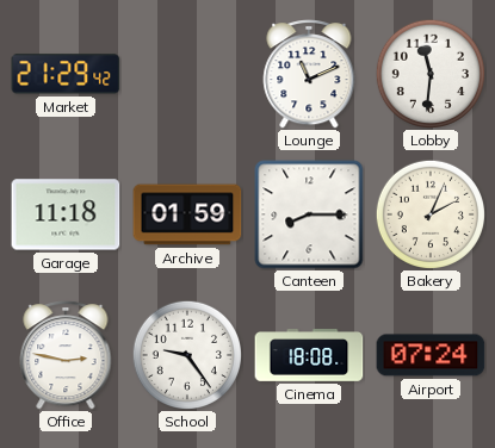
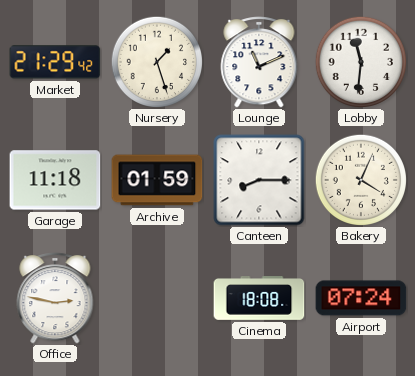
Nursery: none -> 1:27 (156, 61)
Bakery: 2:04 -> 4:04 (360, 179)
School: 9:24 -> none (186, 354)
